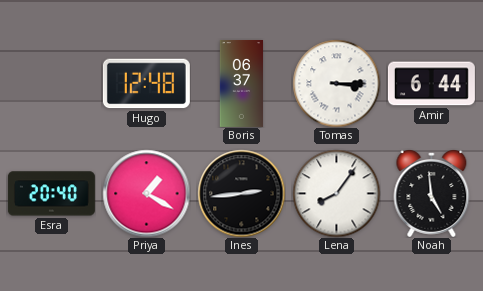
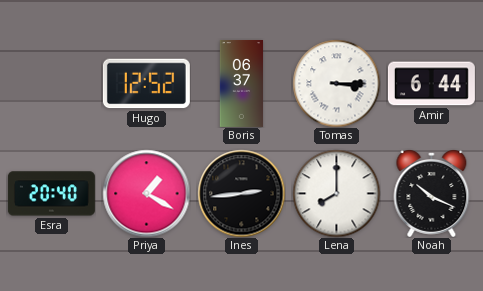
Hugo: 12:48 -> 12:52 (146, 84)
Lena: 8:06 -> 8:00 (336, 193)
Noah: 4:59 -> 10:19 (432, 194)
